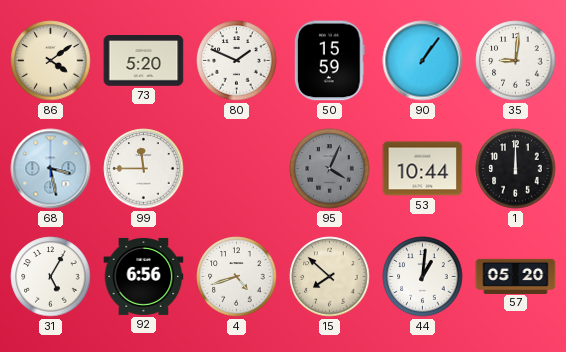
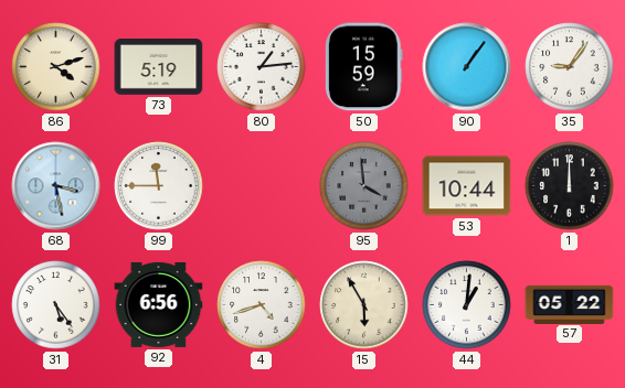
86: 4:09 -> 4:12 (56, 67)
73: 5:20 -> 5:19 (159, 67)
80: 1:49 -> 1:14 (262, 67)
35: 9:01 -> 9:06 (570, 67)
95: 4:04 -> 3:59 (364, 186)
31: 5:05 -> 5:24 (56, 305)
15: 7:52 -> 5:55 (364, 305)
57: 05:20 -> 05:22 (570, 304)
